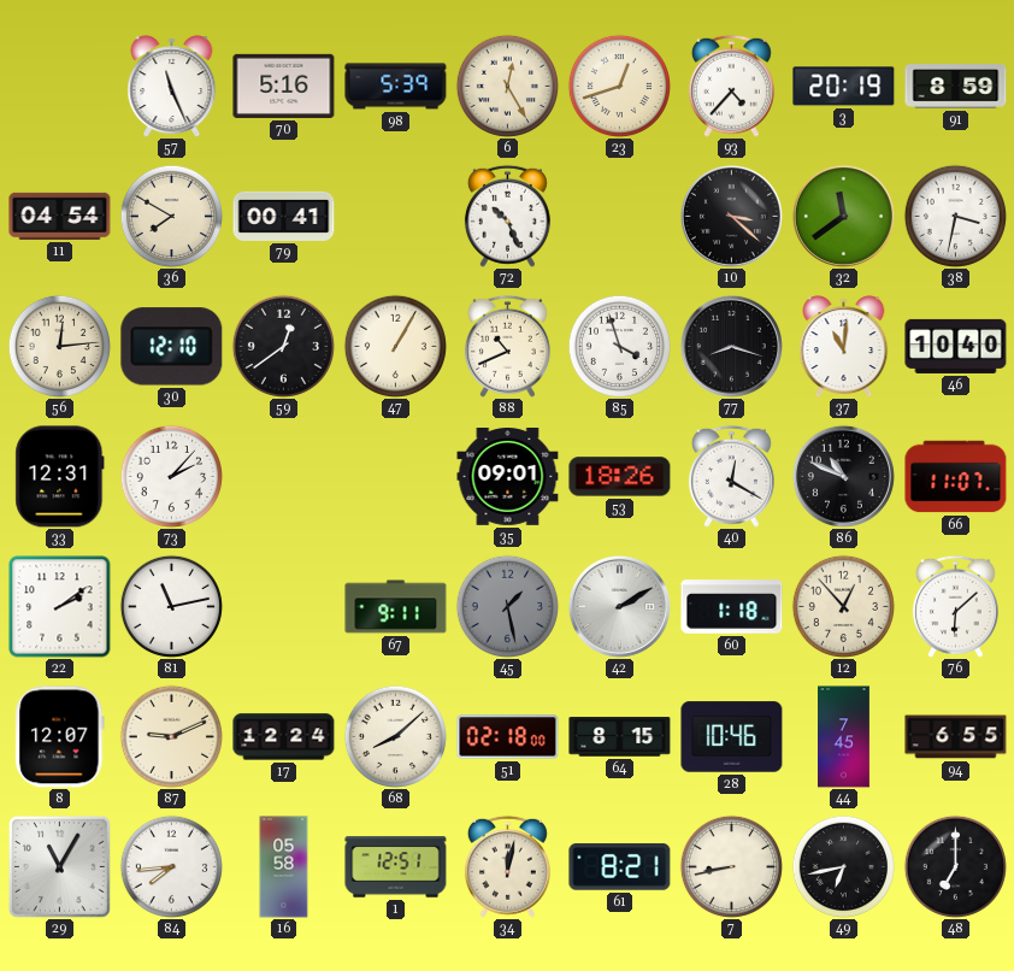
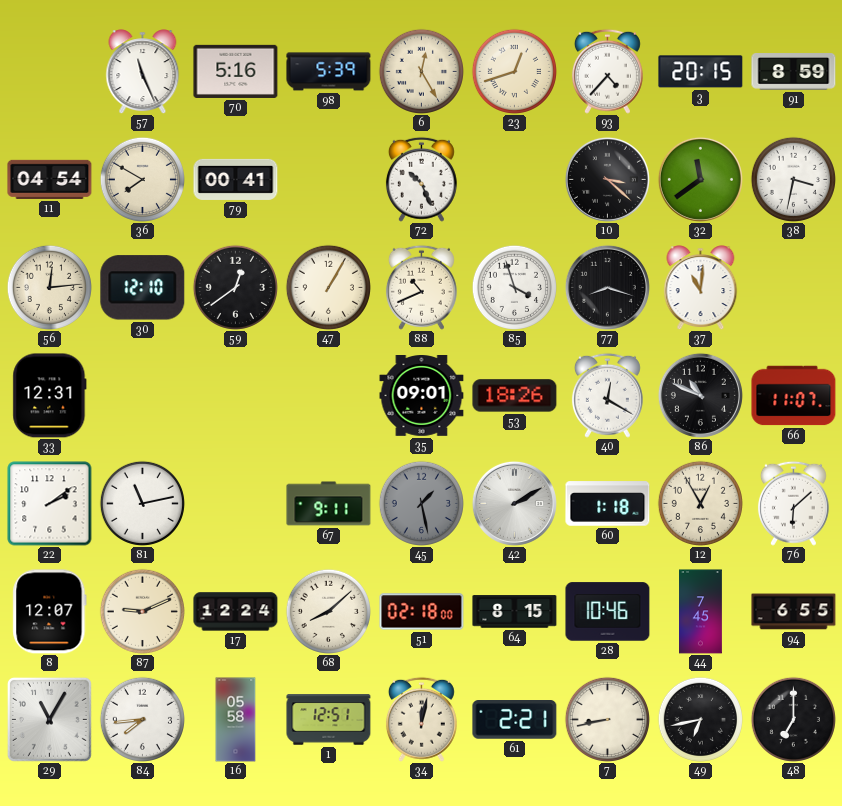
3: 20:19 -> 20:15 (701, 72)
46: 10:40 -> none (956, 346)
73: 2:07 -> none (171, 476)
12: 12:53 -> 12:55 (700, 503)
61: 8:21 -> 2:21 (515, 720)
